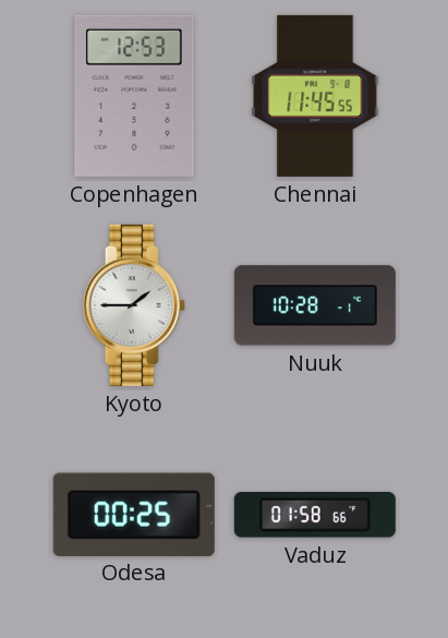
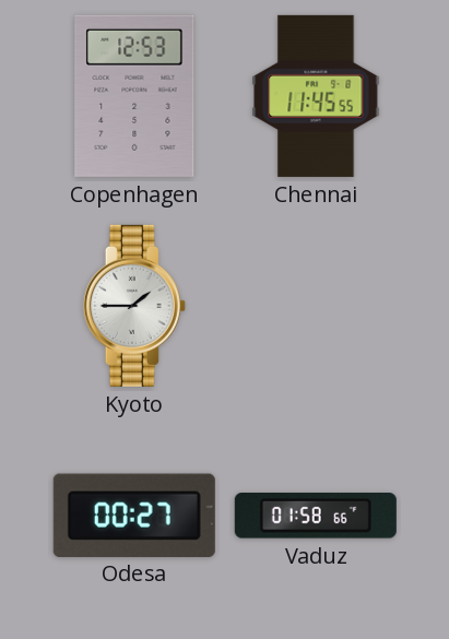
Nuuk: 10:28 -> none (315, 305)
Odesa: 00:25 -> 00:27 (134, 514)
